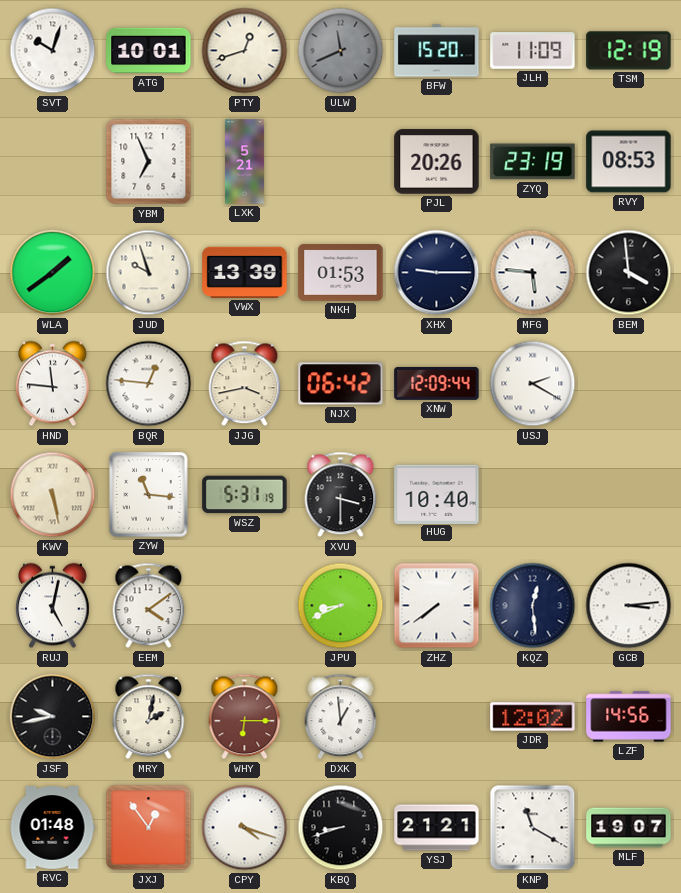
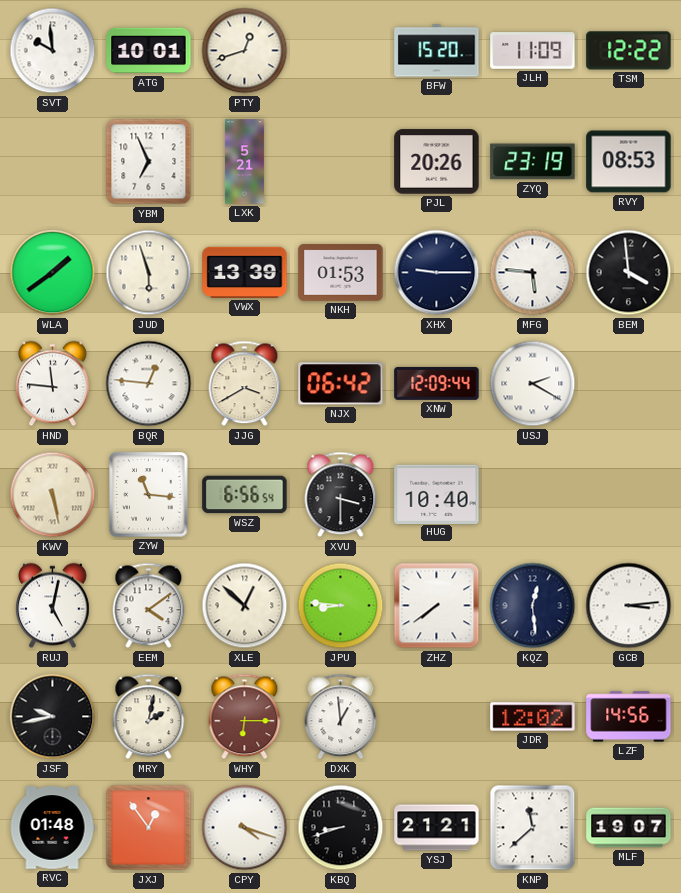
SVT: 10:03 -> 9:59 (53, 51)
ULW: 11:41 -> none (341, 51)
TSM: 12:19 -> 12:22 (629, 51)
JUD: 9:57 -> 5:57 (149, 273)
JJG: 3:43 -> 3:40 (245, 384)
WSZ: 5:31 -> 6:56 (245, 495)
XLE: none -> 12:52 (245, 606)
JPU: 8:41 -> 8:46 (341, 606)
KNP: 11:20 -> 11:38 (533, 828)
